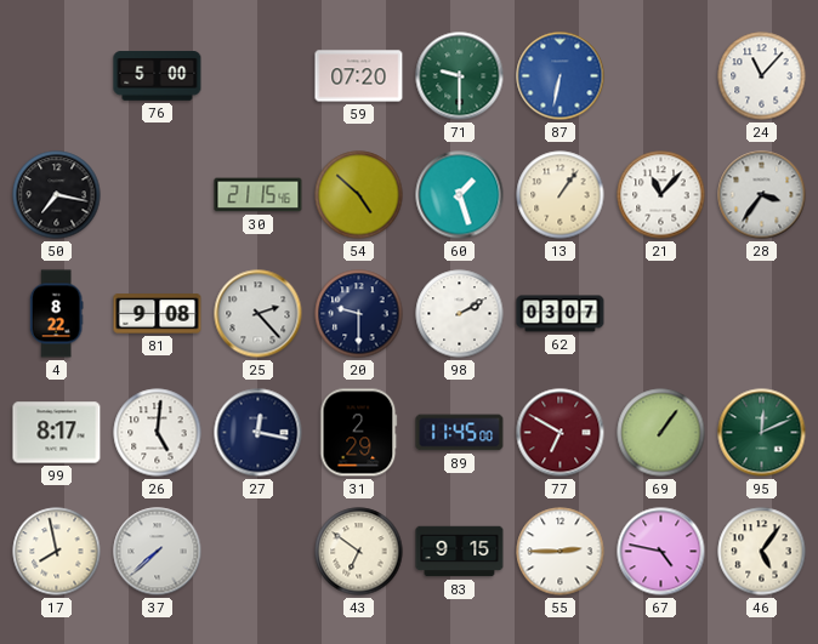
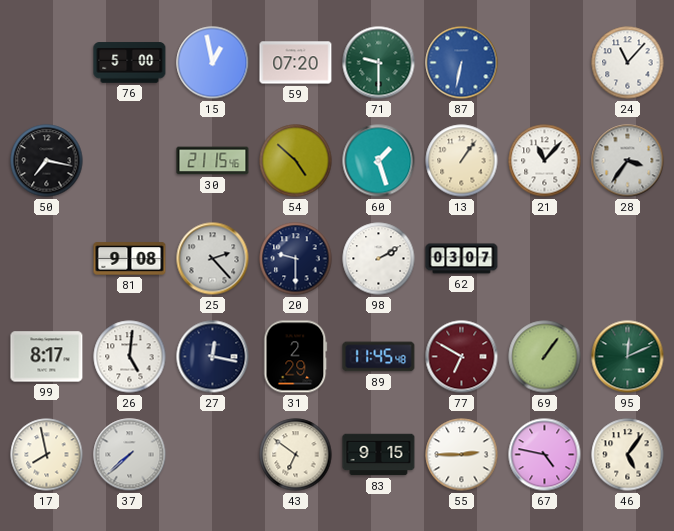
15: none -> 12:58 (213, 63)
4: 8:22 -> none (56, 314)
89: 11:45:00 -> 11:45:48 (379, 357)
